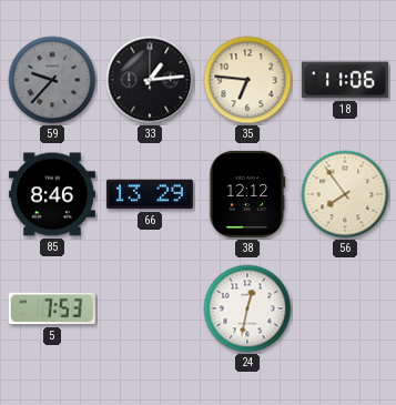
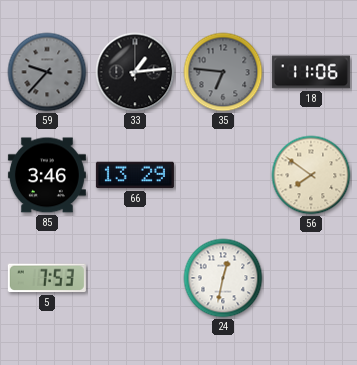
35 dial: cream -> grey (223, 72)
85: 8:46 -> 3:46 (47, 175)
38: 12:12 -> none (247, 194)
56: 7:54 -> 7:51 (311, 175)
